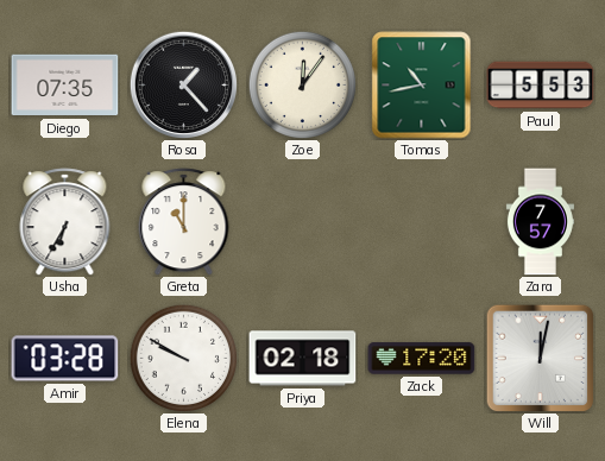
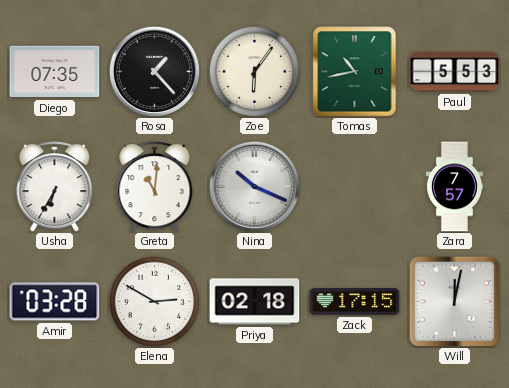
Zoe: 12:06 -> 6:06 (254, 71)
Greta: 11:00 -> 11:01 (155, 187)
Nina: none -> 10:19 (254, 186)
Elena: 9:50 -> 2:50 (154, 301)
Zack: 17:20 -> 17:15 (355, 302)
